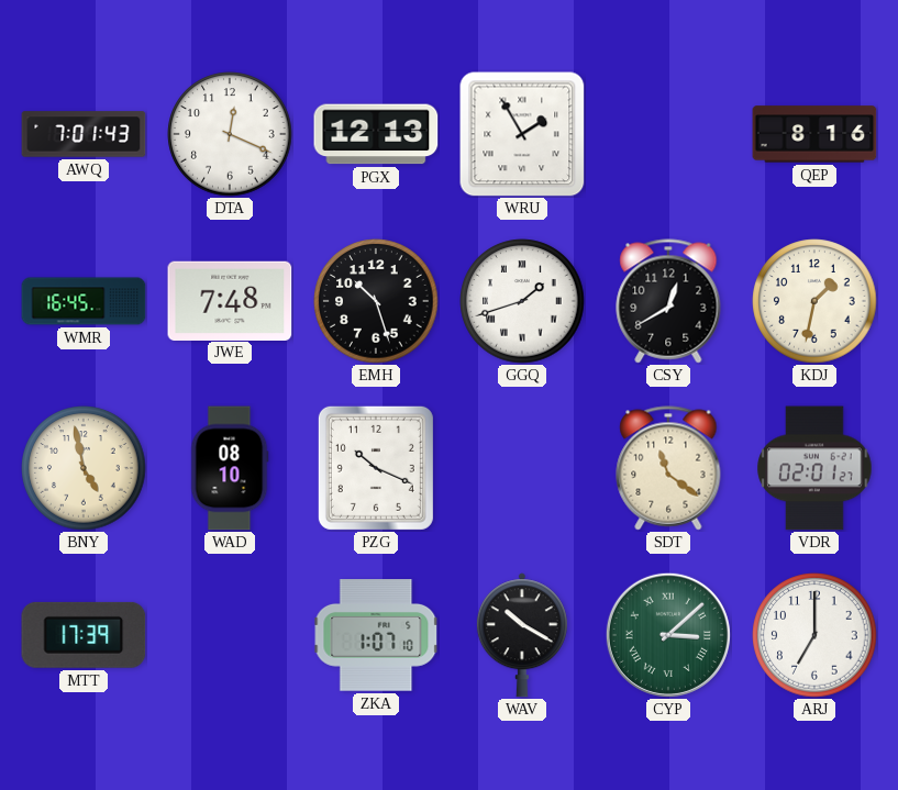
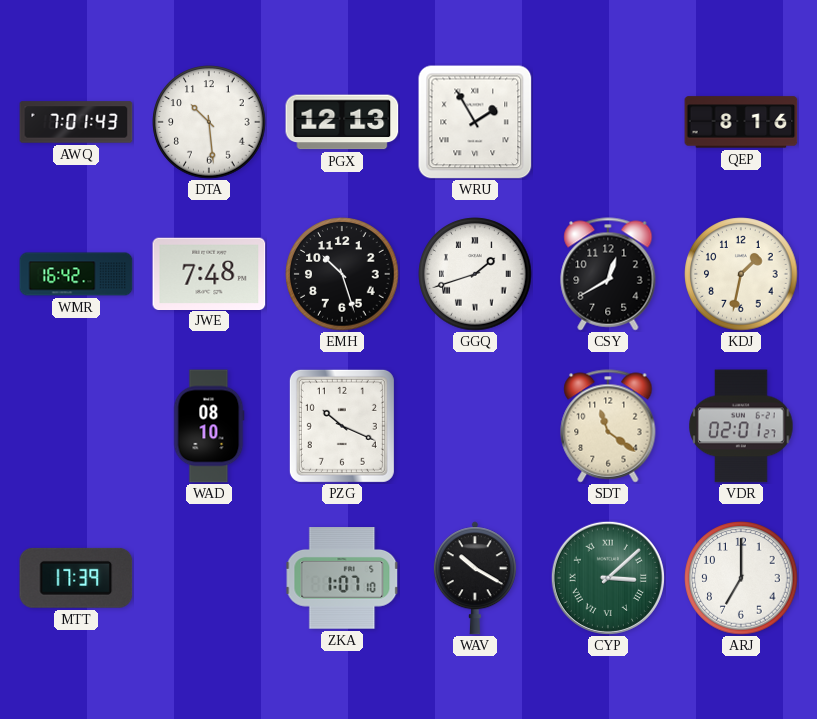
DTA: 12:19 -> 10:29 (209, 122)
WMR: 16:45 -> 16:42 (76, 274)
BNY: 4:58 -> none (84, 468)
